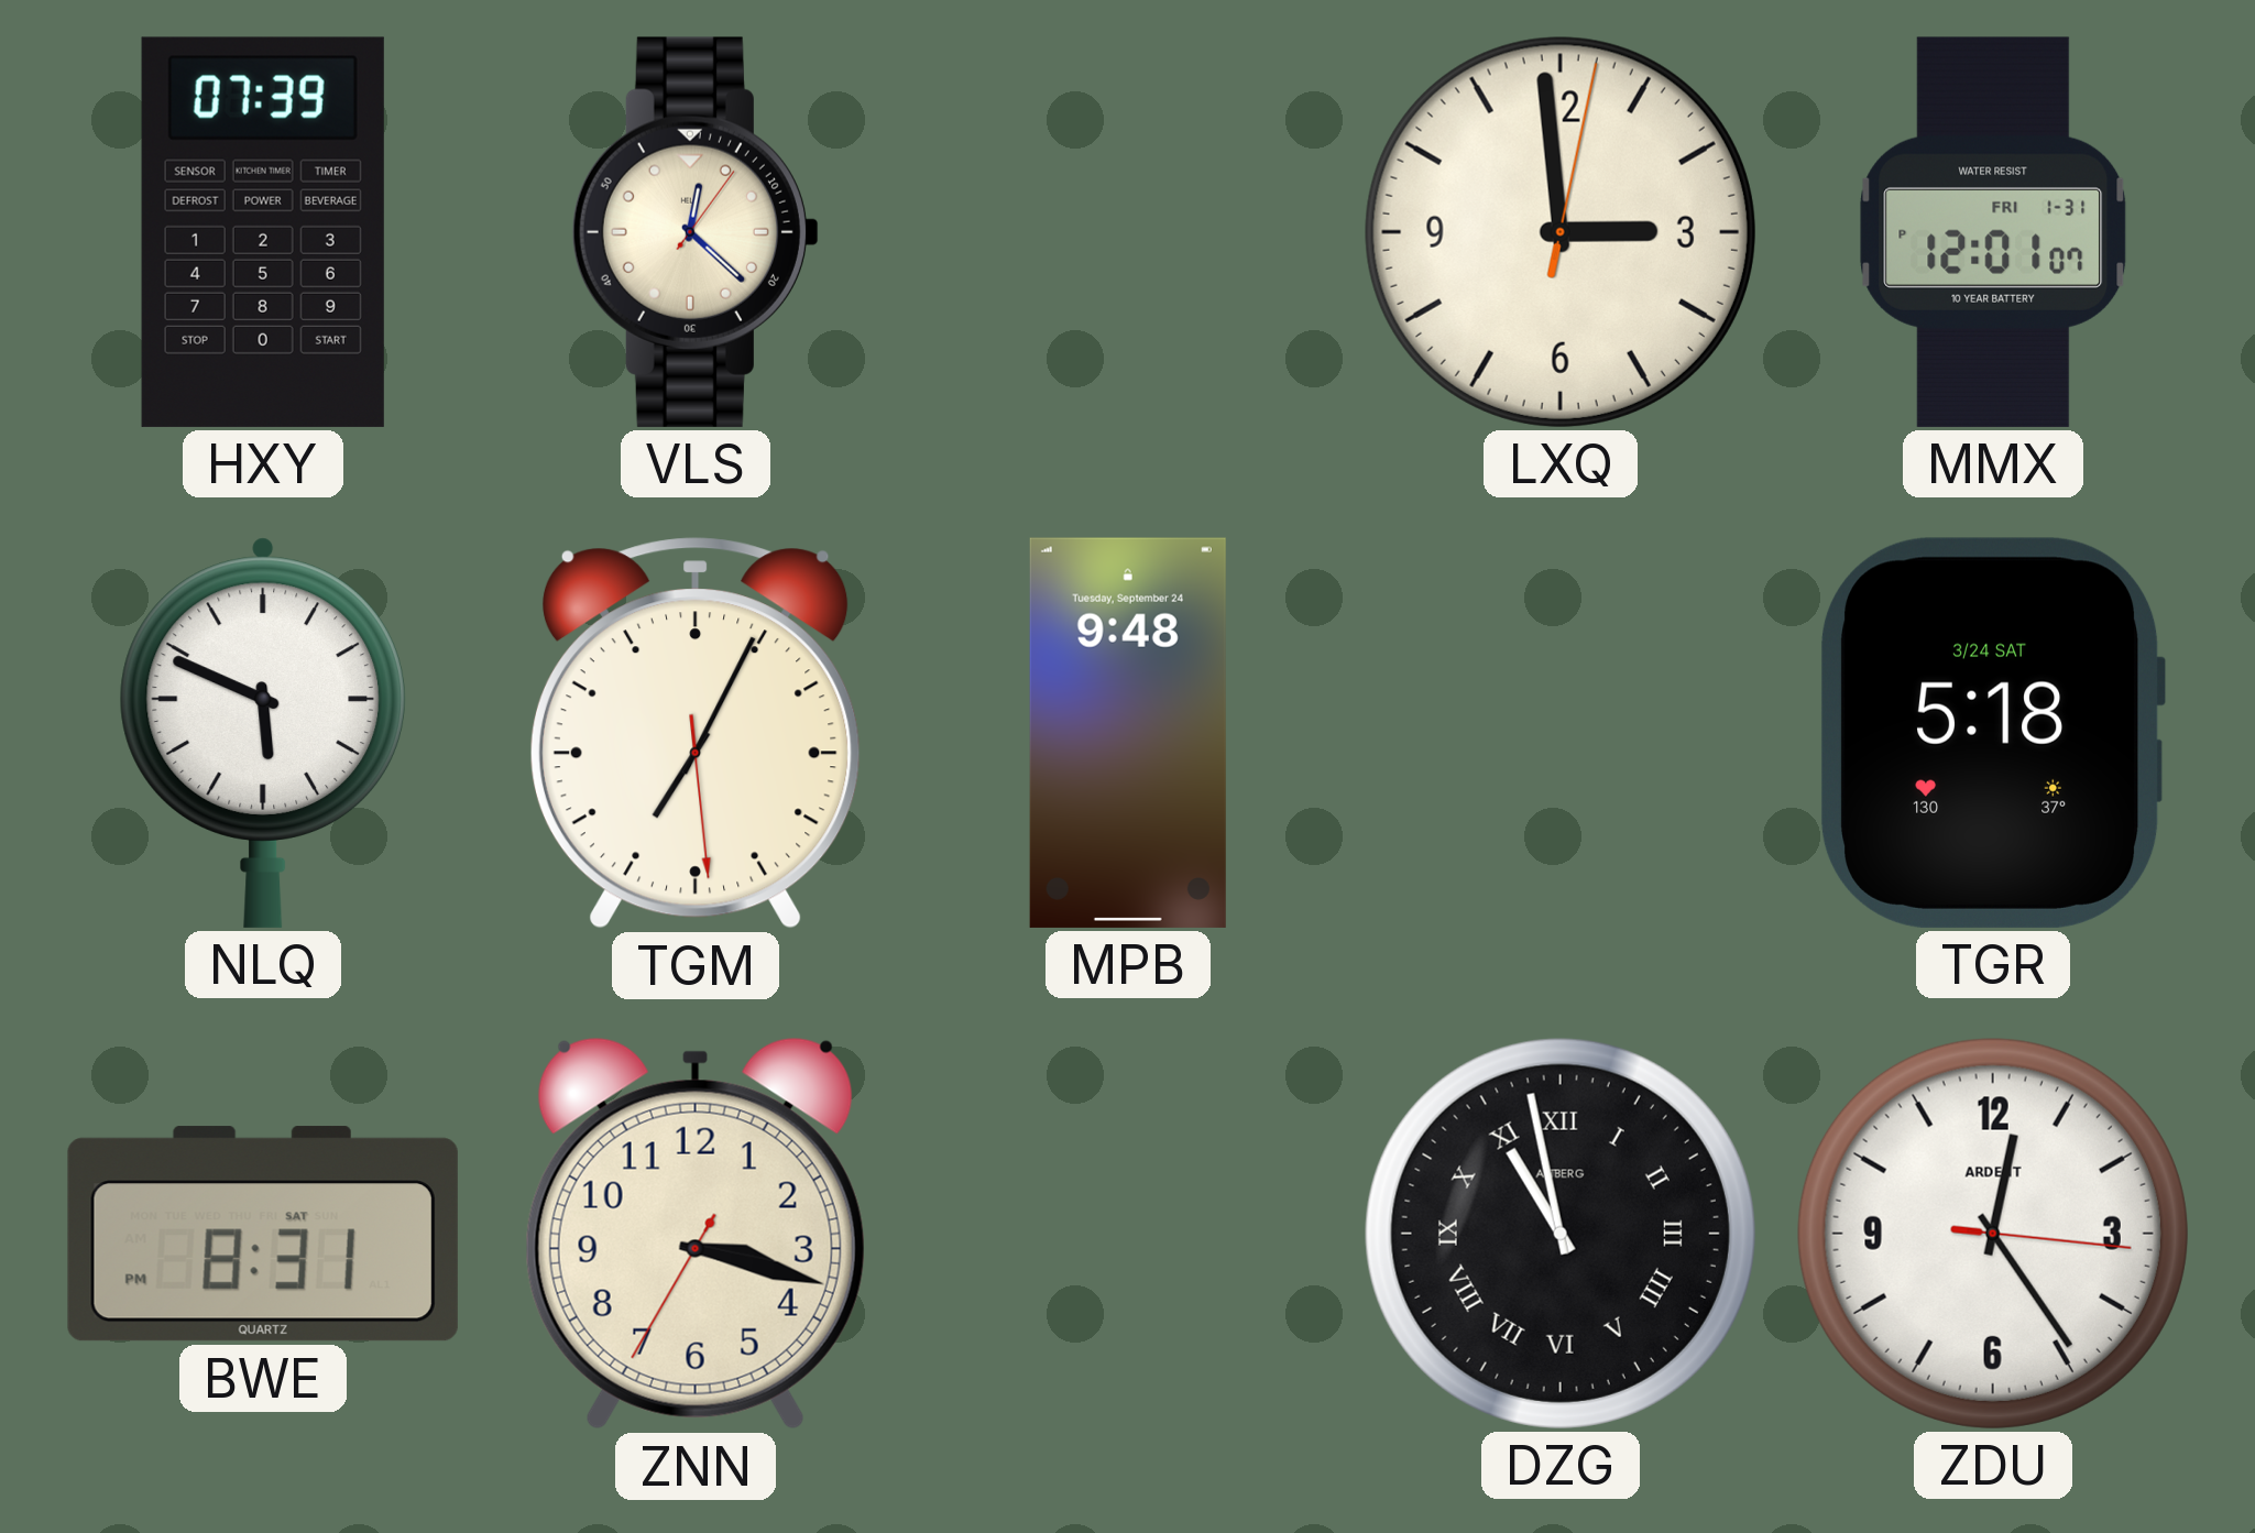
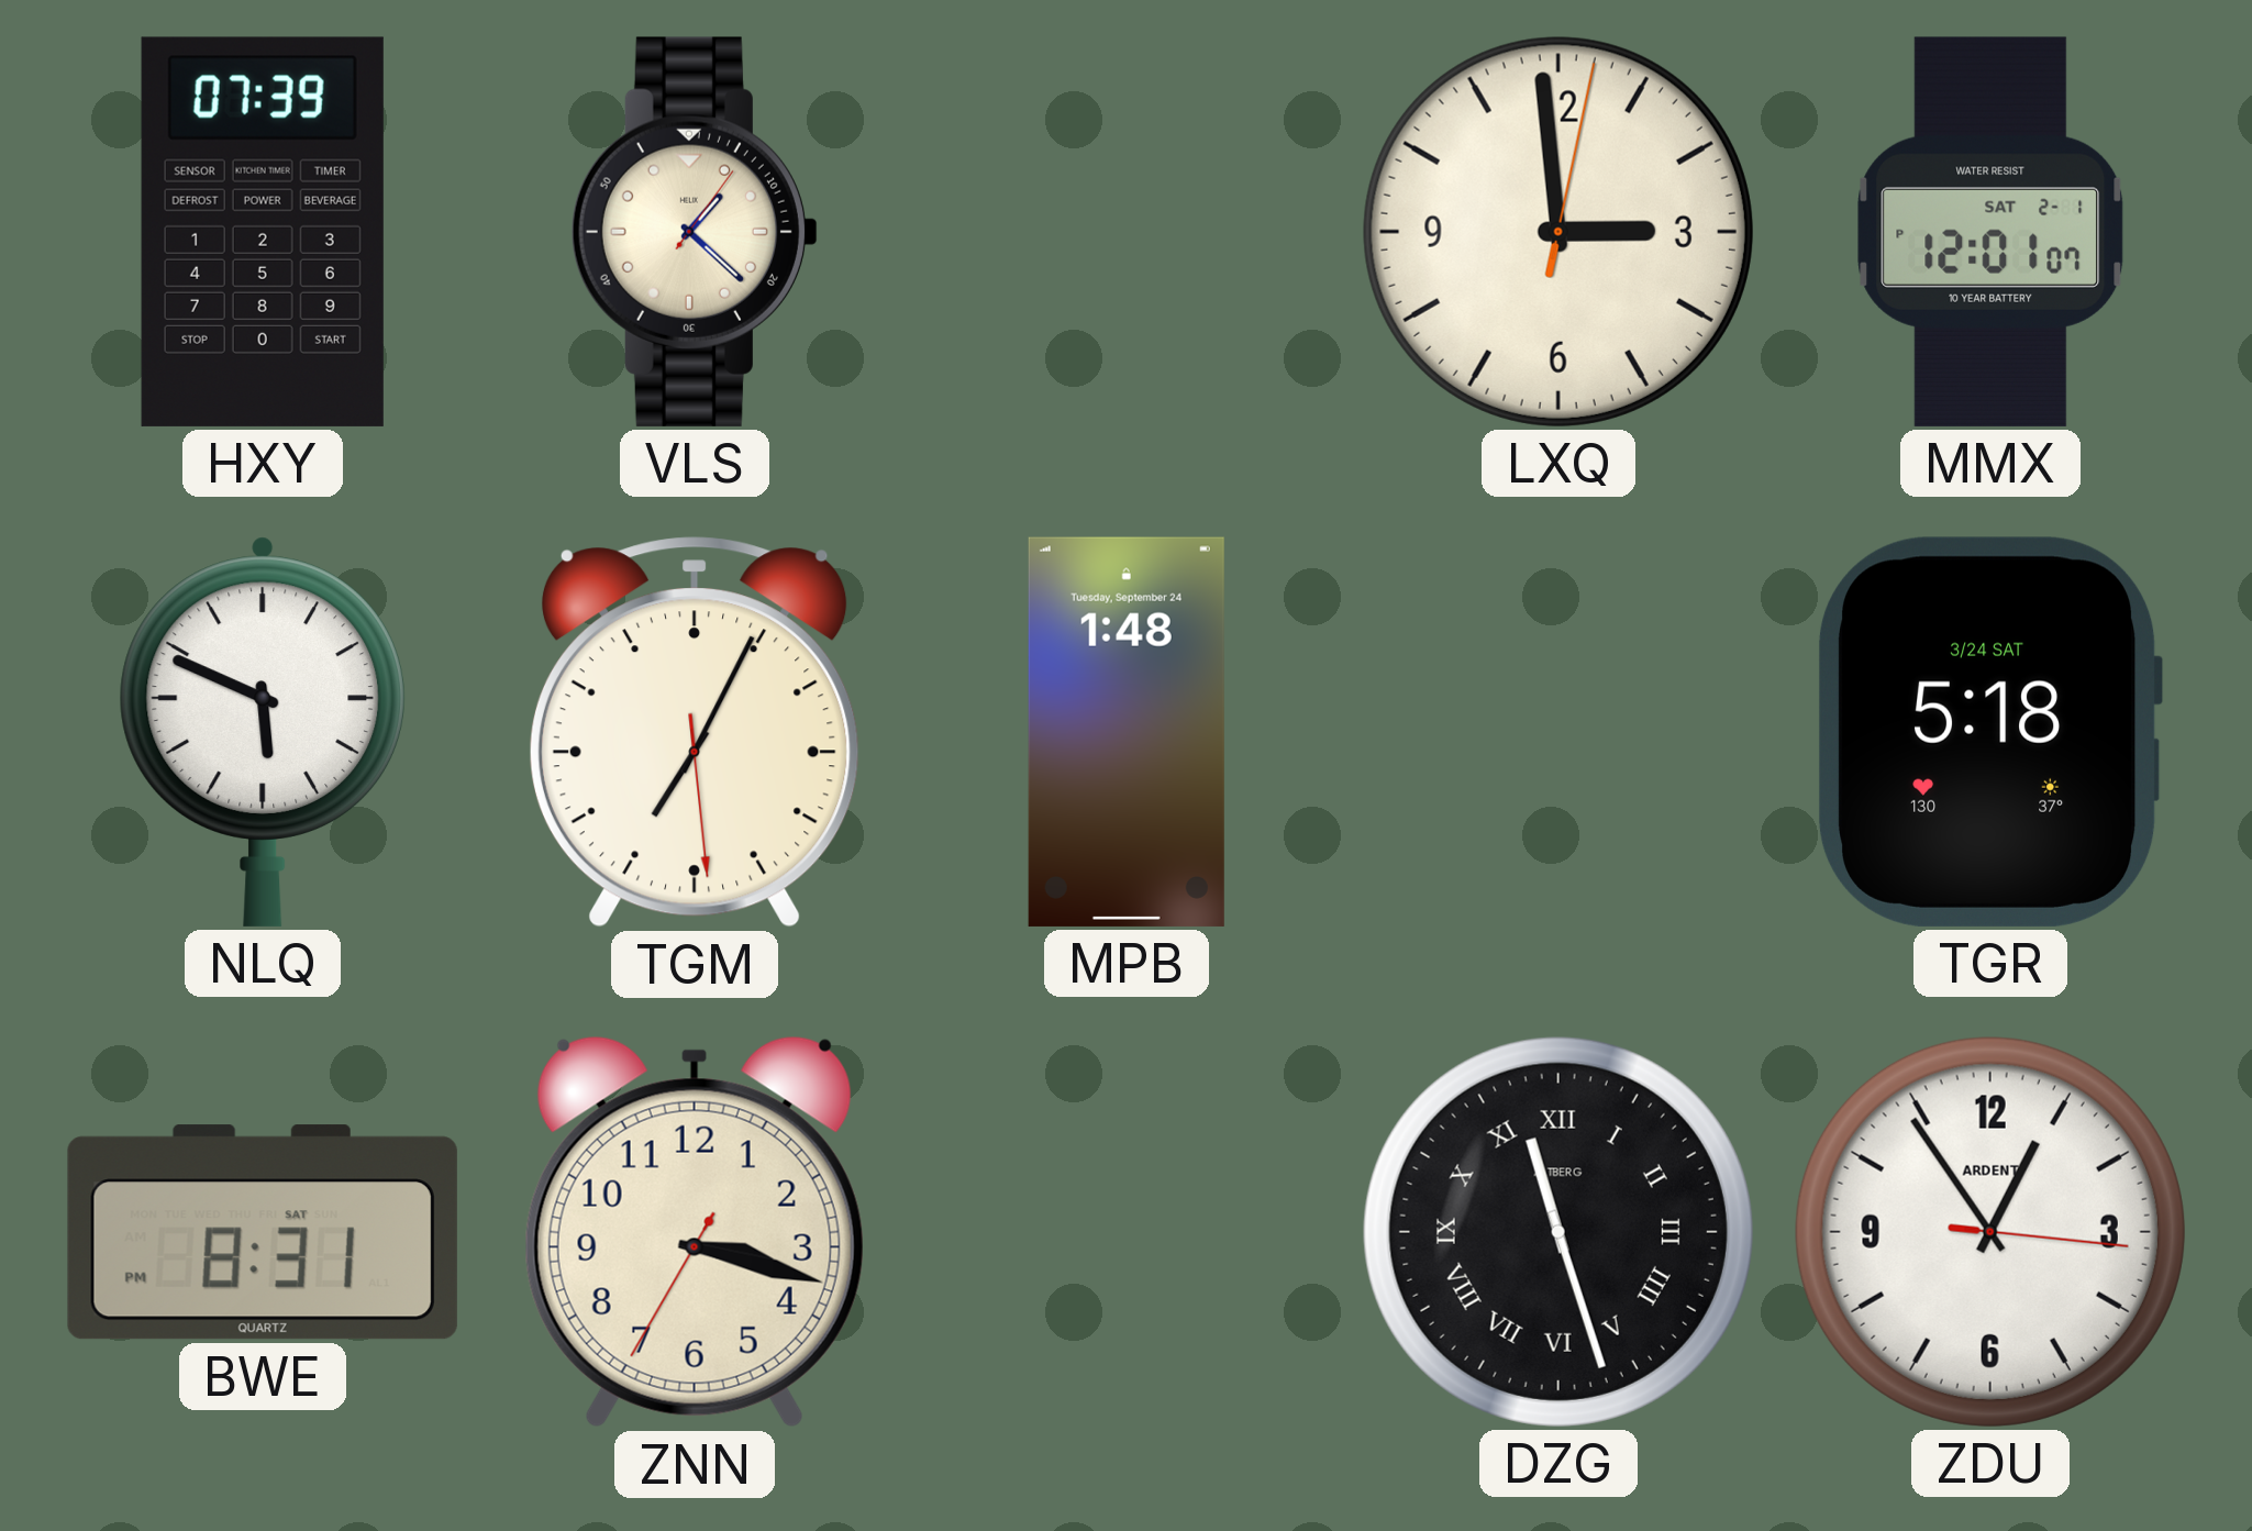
VLS: 12:22 -> 1:22 (695, 232)
MMX date: FRI 1-31 -> SAT 2-1 (1990, 232)
MPB: 9:48 -> 1:48 (1127, 732)
DZG: 10:58 -> 11:27 (1558, 1232)
ZDU: 12:24 -> 12:54 (1990, 1232)
